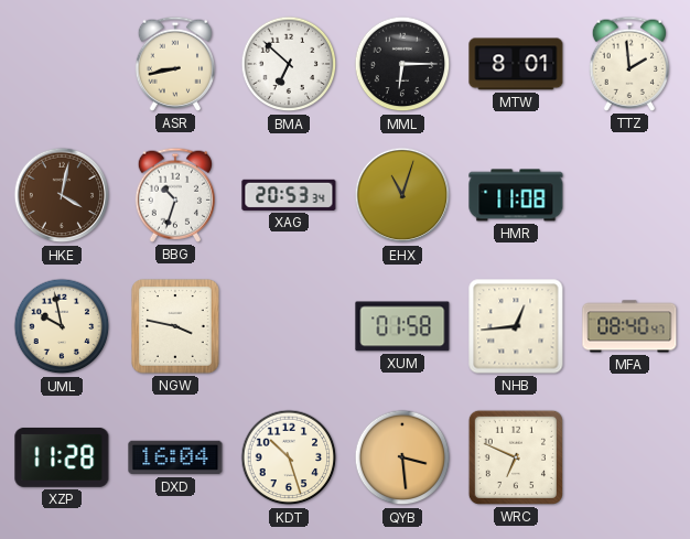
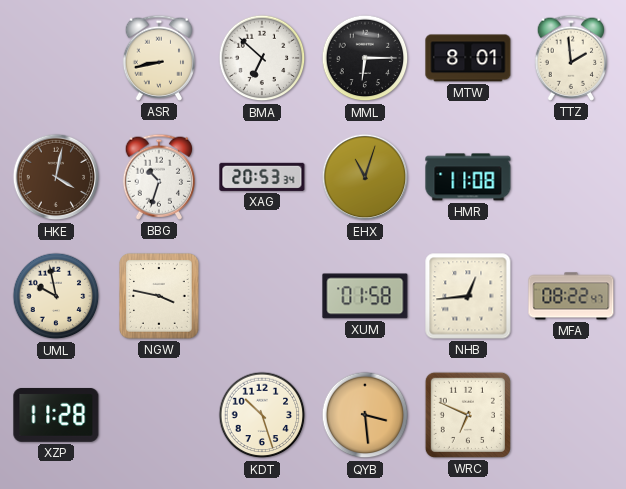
MFA: 08:40 -> 08:22 (571, 296)
DXD: 16:04 -> none (175, 457)
